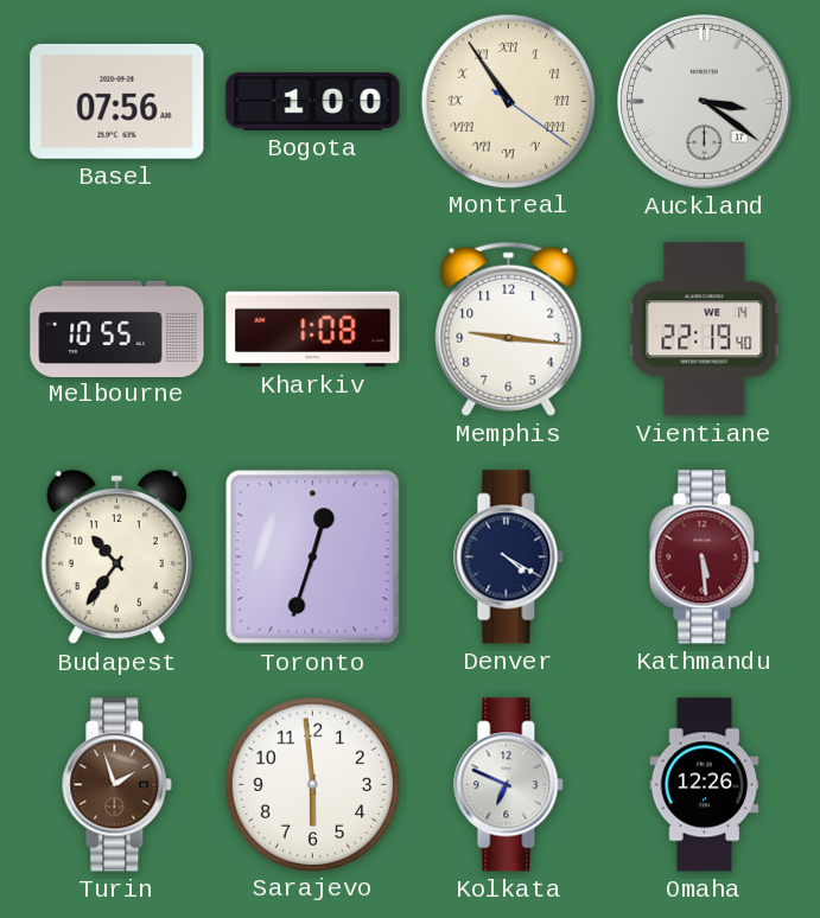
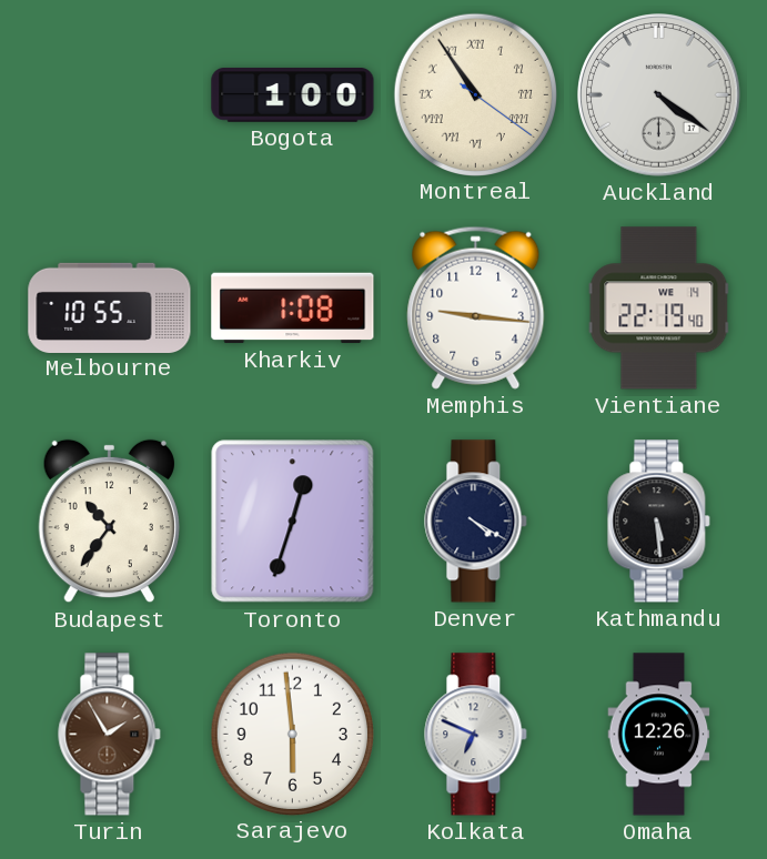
Basel: 07:56 -> none (117, 101)
Auckland: 3:21 -> 4:21 (659, 95)
Kathmandu dial: burgundy -> black (659, 522)
Turin: 1:57 -> 1:55 (110, 735)
